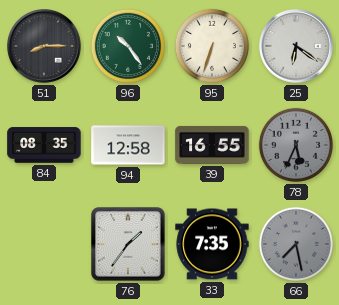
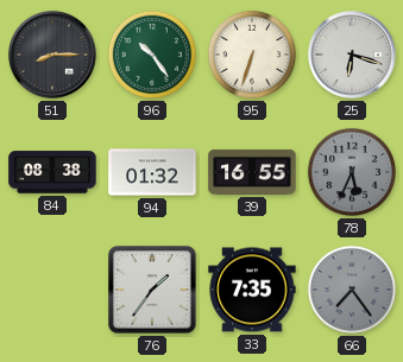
25: 6:21 -> 6:18 (352, 55)
84: 08:35 -> 08:38 (52, 172)
94: 12:58 -> 01:32 (152, 172)
66: 7:28 -> 7:24 (352, 290)
